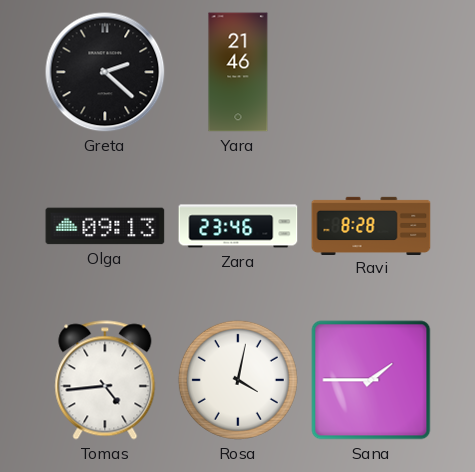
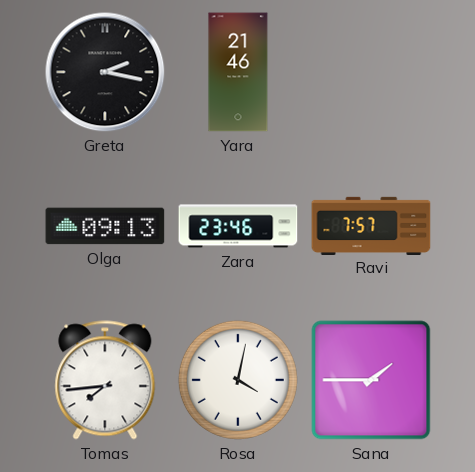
Greta: 2:22 -> 2:17 (105, 72)
Ravi: 8:28 -> 7:57 (371, 225)
Tomas: 4:44 -> 7:44 (105, 380)
